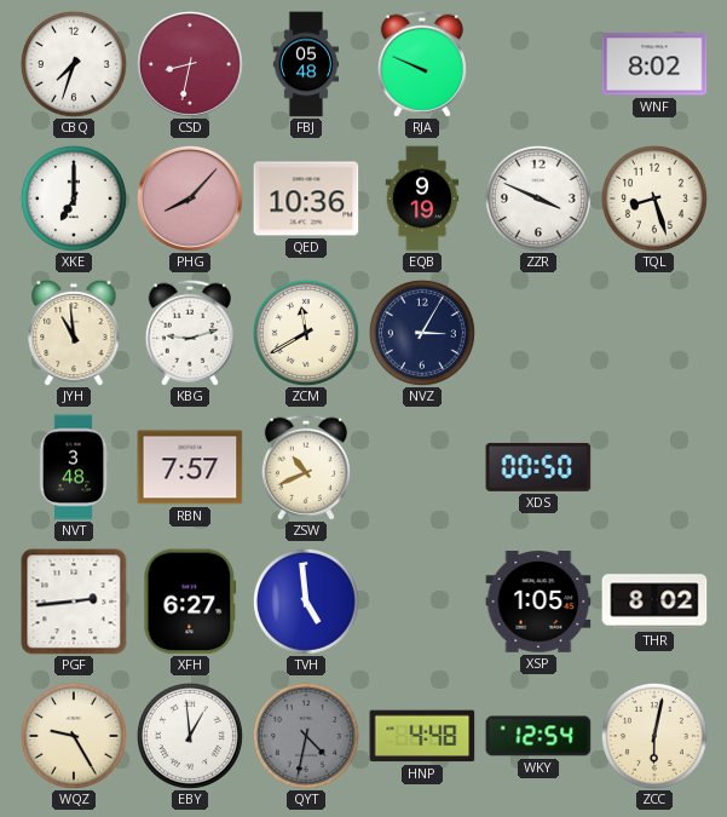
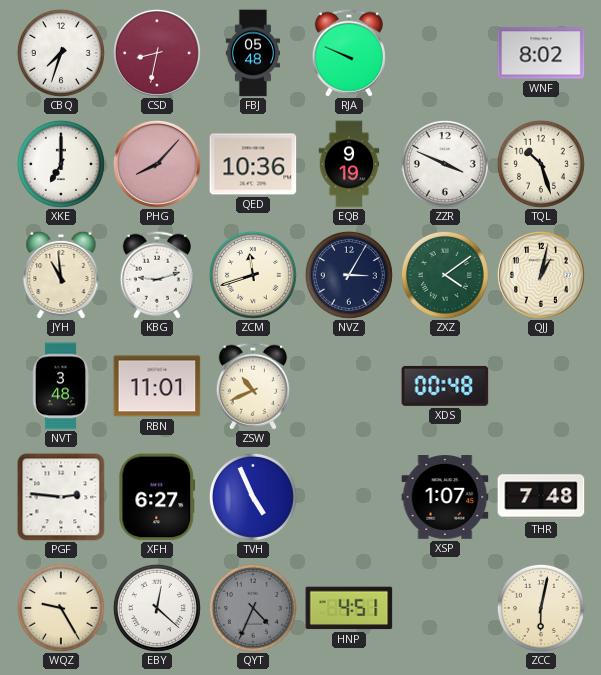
TQL: 8:27 -> 10:27 (541, 164)
ZCM: 11:40 -> 11:42 (253, 275)
ZXZ: none -> 4:09 (445, 275)
QJJ: none -> 1:02 (541, 275)
RBN: 7:57 -> 11:01 (157, 386)
XDS: 00:50 -> 00:48 (445, 386)
PGF: 2:44 -> 2:46 (61, 497)
TVH: 4:59 -> 4:56 (253, 497)
XSP: 1:05 -> 1:07 (445, 497)
THR: 8:02 -> 7:48 (541, 497)
EBY: 12:59 -> 12:22 (157, 608)
QYT: 4:32 -> 4:34 (253, 608)
HNP: 4:48 -> 4:51 (349, 608)
WKY: 12:54 -> none (538, 736)
